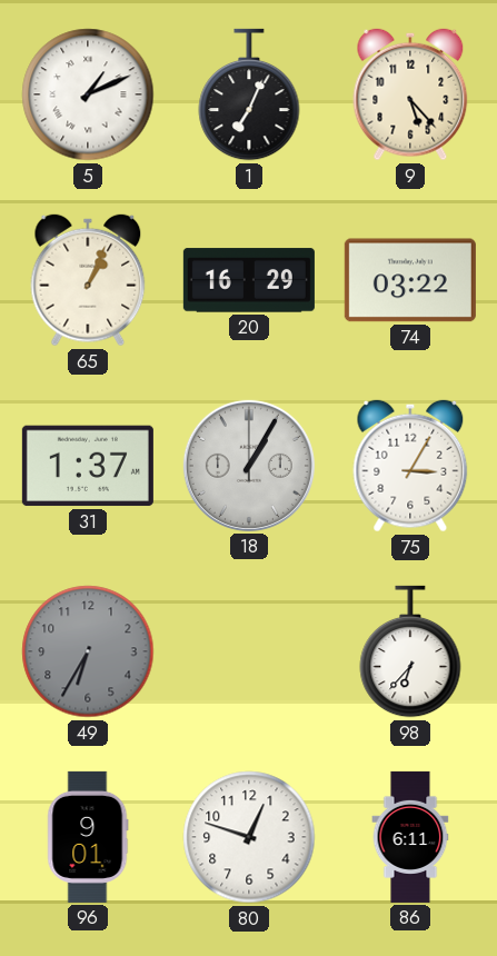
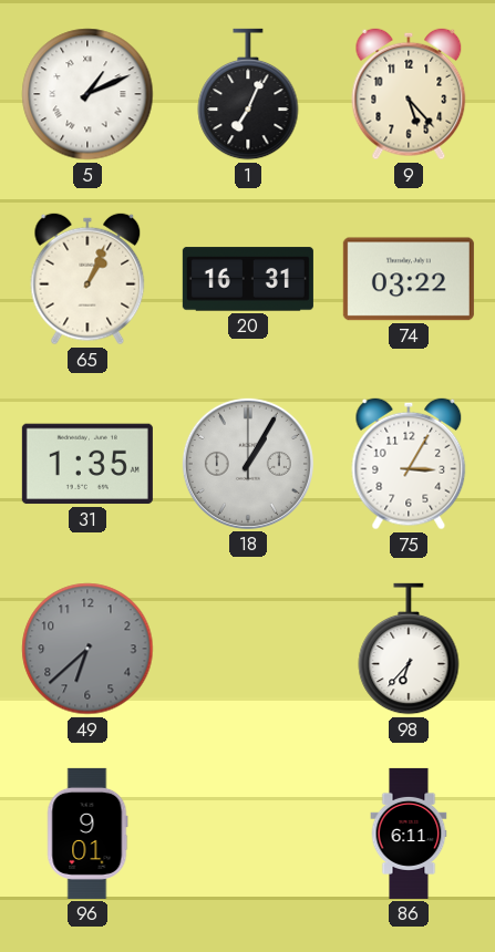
20: 16:29 -> 16:31 (248, 279)
31: 1:37 -> 1:35 (87, 464)
49: 6:35 -> 6:38 (87, 649)
80: 12:48 -> none (249, 837)
